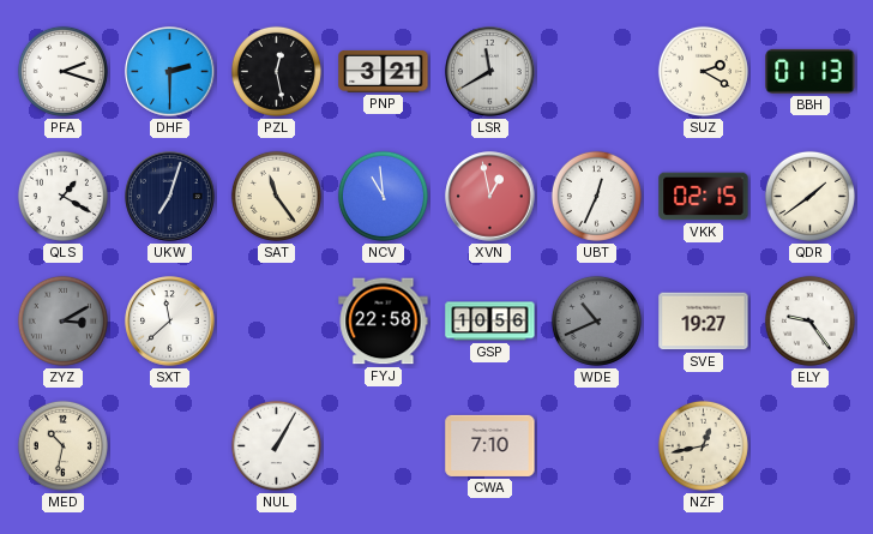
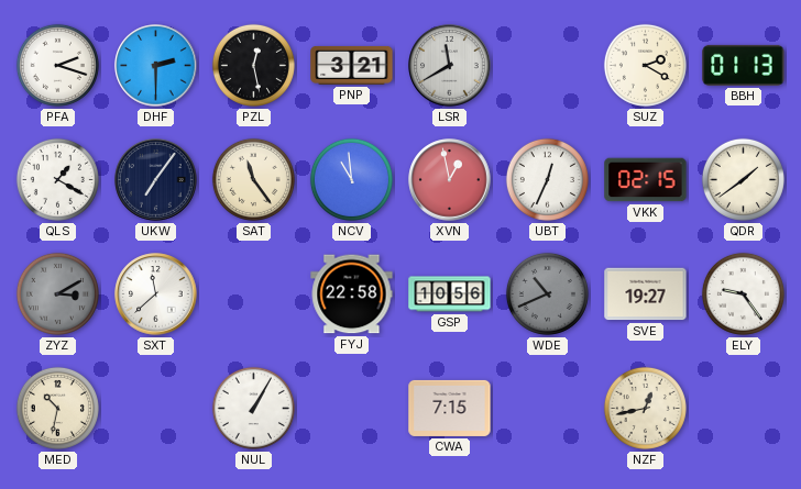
UKW: 7:03 -> 7:06 (156, 180)
CWA: 7:10 -> 7:15 (450, 408)
